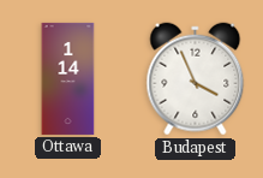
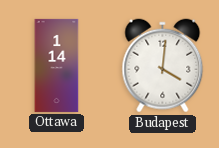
Budapest: 3:56 -> 4:01 (163, 66)
